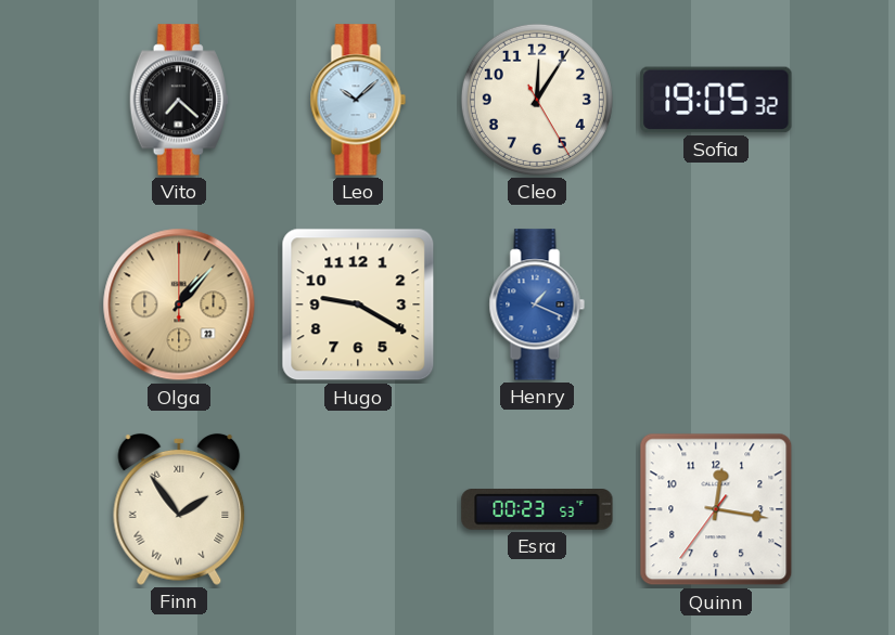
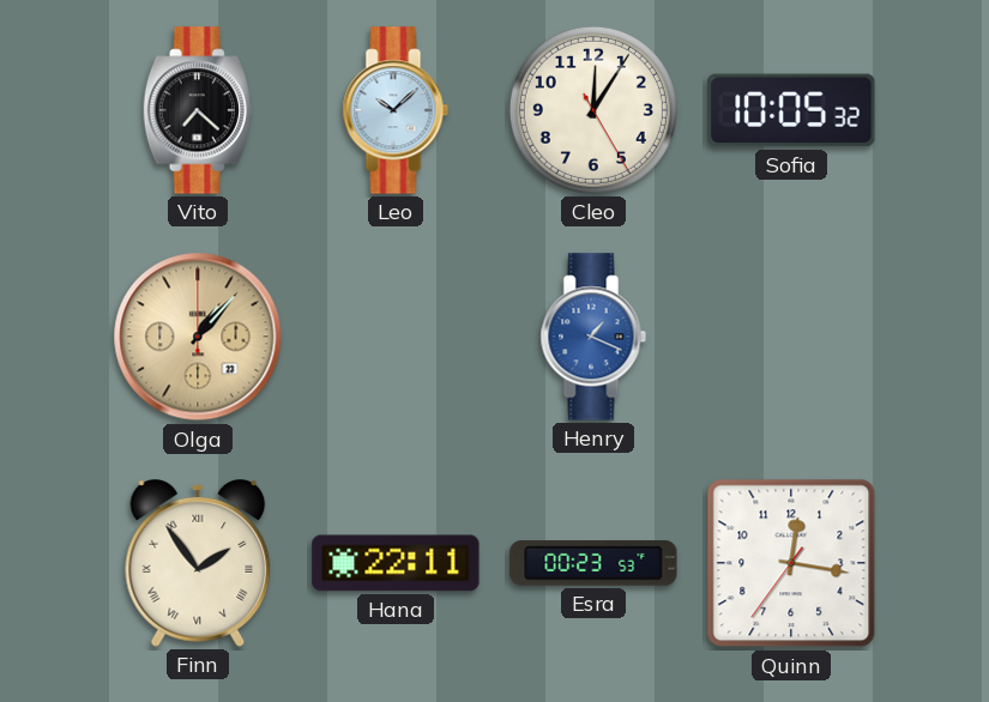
Sofia: 19:05 -> 10:05 (791, 110)
Hugo: 9:20 -> none (358, 304)
Hana: none -> 22:11 (396, 563)
